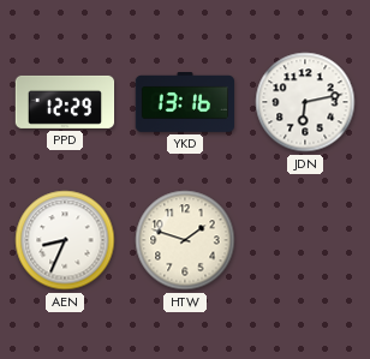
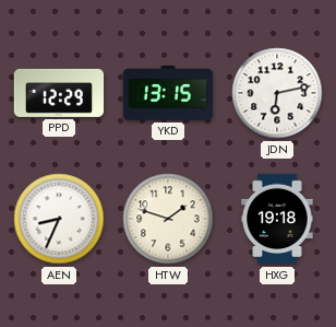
YKD: 13:16 -> 13:15 (167, 94)
HXG: none -> 19:18 (277, 219)
